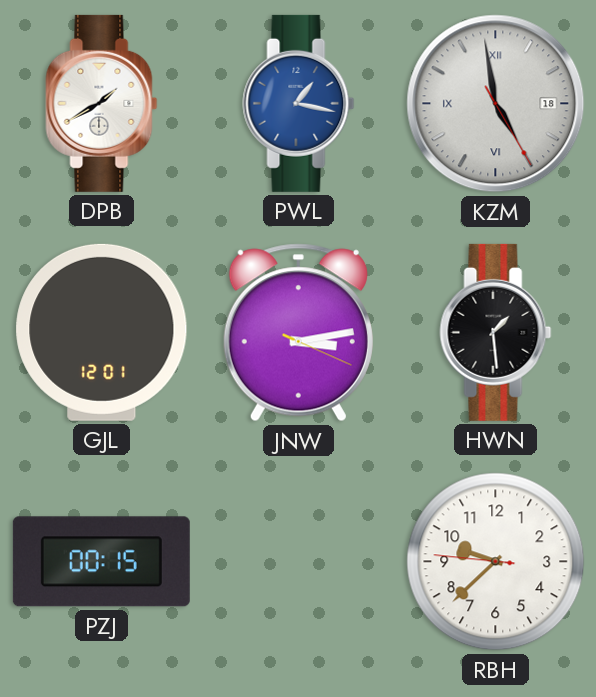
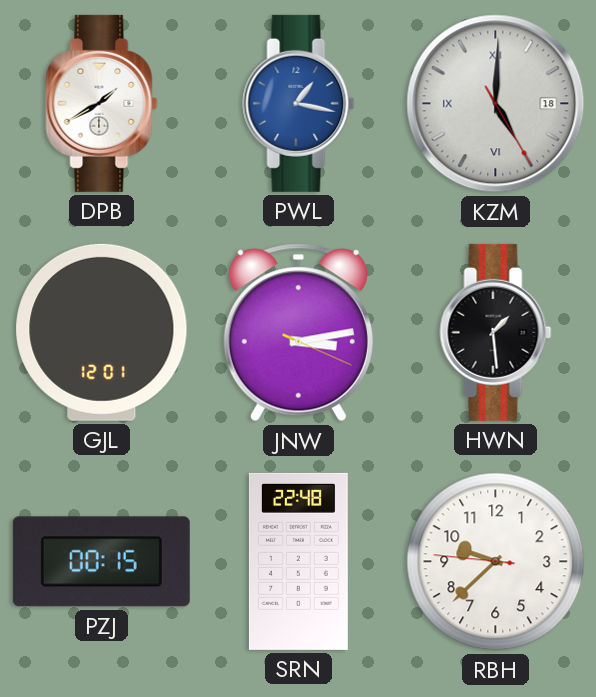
KZM: 4:58 -> 5:00 (496, 104)
SRN: none -> 22:48 (298, 561)
